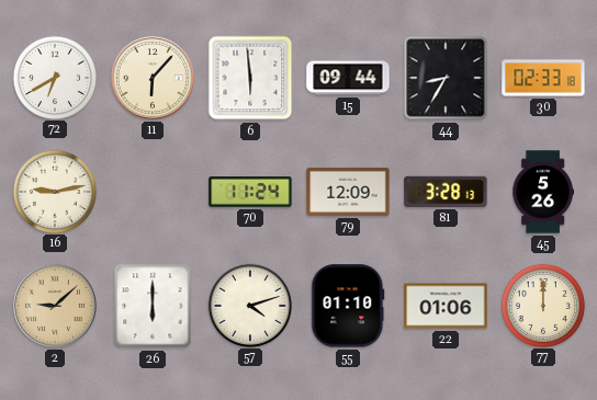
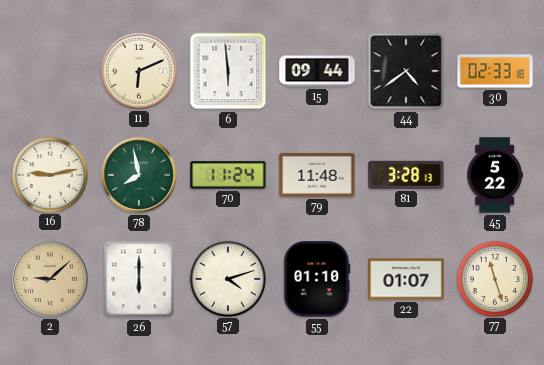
72: 6:40 -> none (54, 77)
11: 6:07 -> 6:11 (140, 72)
44: 8:35 -> 4:39 (406, 71)
78: none -> 7:58 (140, 176)
79: 12:09 -> 11:48 (317, 175)
45: 5:26 -> 5:22 (495, 175)
22: 01:06 -> 01:07 (406, 279)
77: 12:00 -> 11:27 (494, 278)
